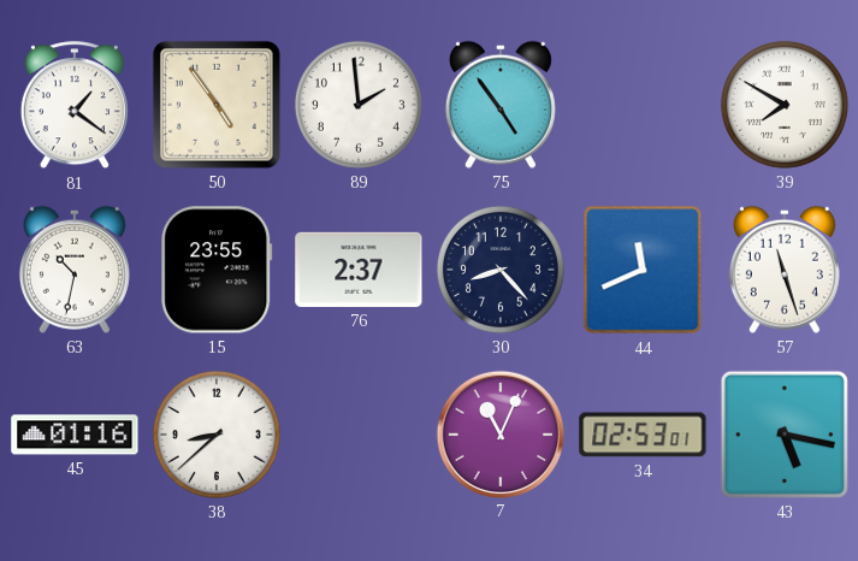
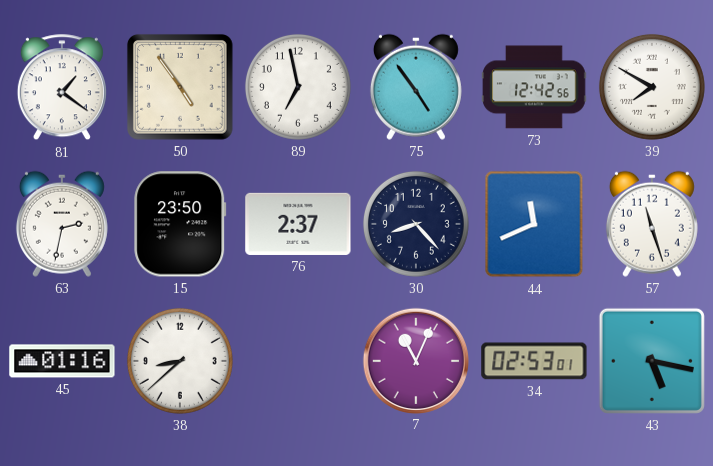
89: 1:59 -> 6:58 (298, 87)
73: none -> 12:42 (534, 87)
63: 10:32 -> 2:32 (62, 224)
15: 23:55 -> 23:50 (180, 224)
